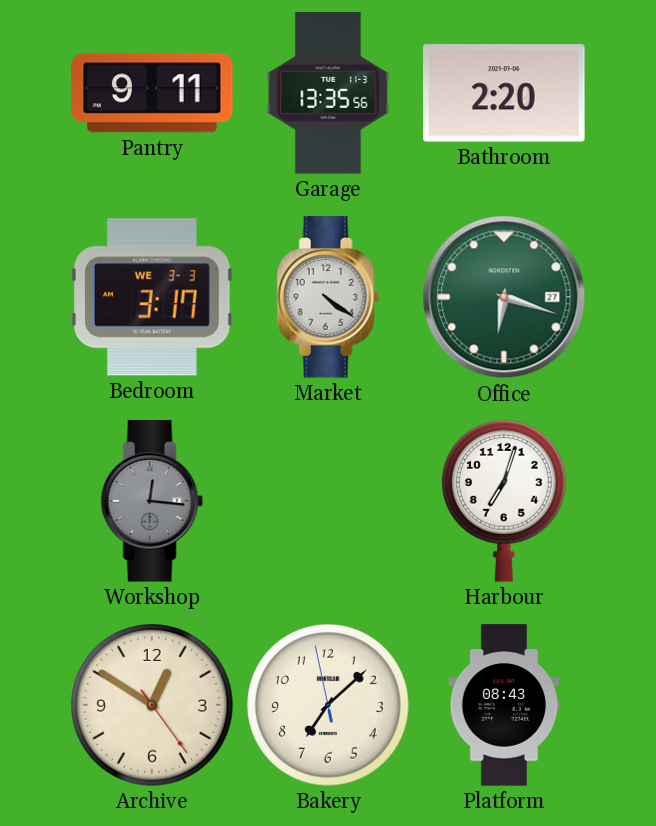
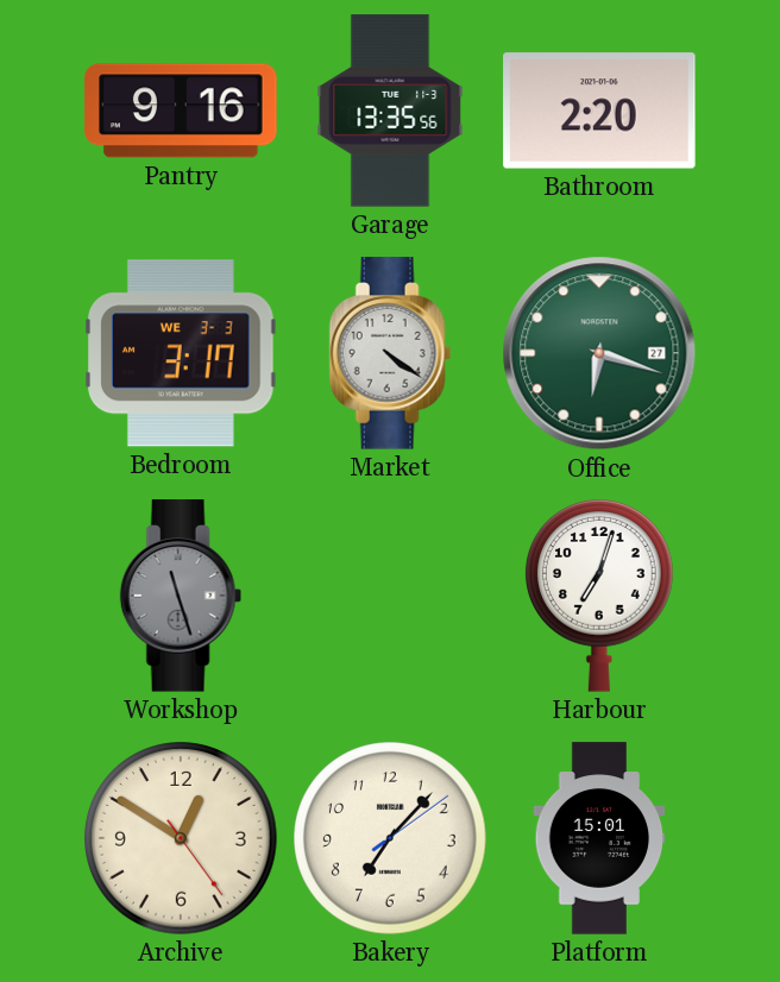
Pantry: 9:11 -> 9:16 (181, 111)
Workshop: 12:16 -> 11:27 (181, 596)
Bakery: 7:07:58 -> 7:07:09 (390, 838)
Platform: 08:43 -> 15:01 (599, 838)
